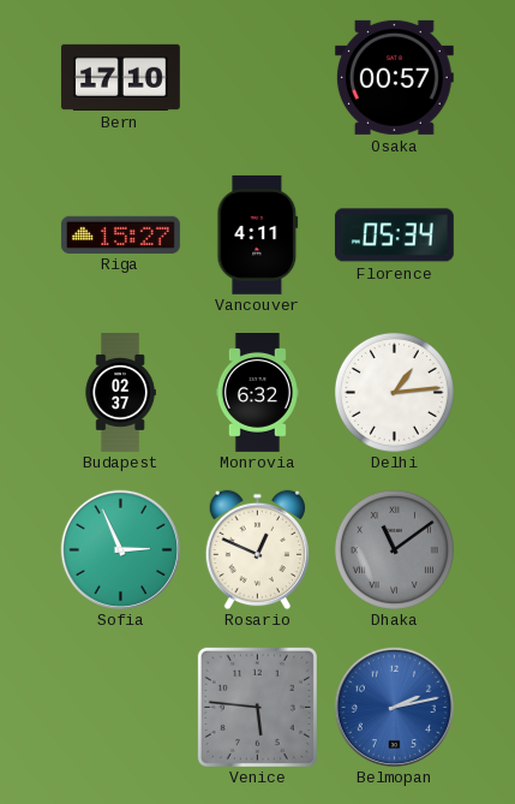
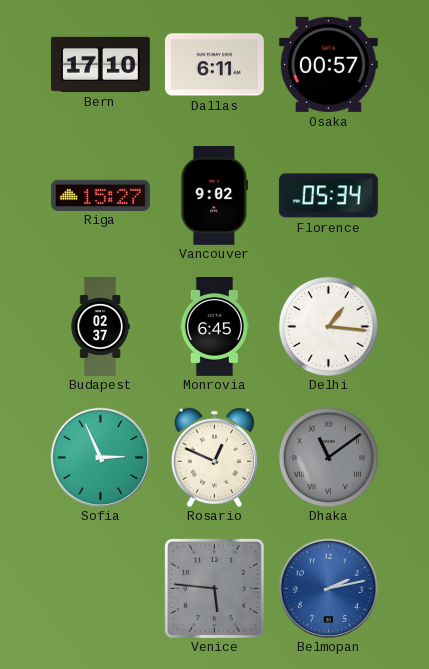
Dallas: none -> 6:11 (214, 65)
Vancouver: 4:11 -> 9:02 (215, 195)
Monrovia: 6:32 -> 6:45 (214, 327)
Delhi: 1:14 -> 1:16 (328, 326)
